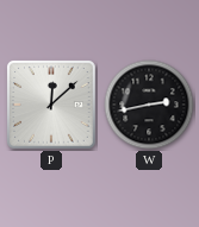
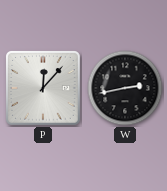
P: 12:08 -> 12:07 (44, 89)
